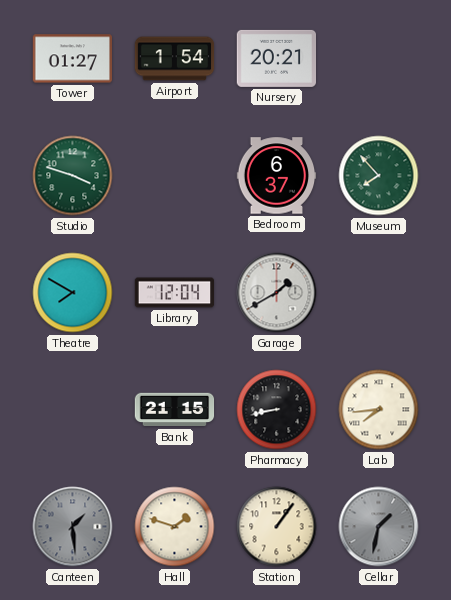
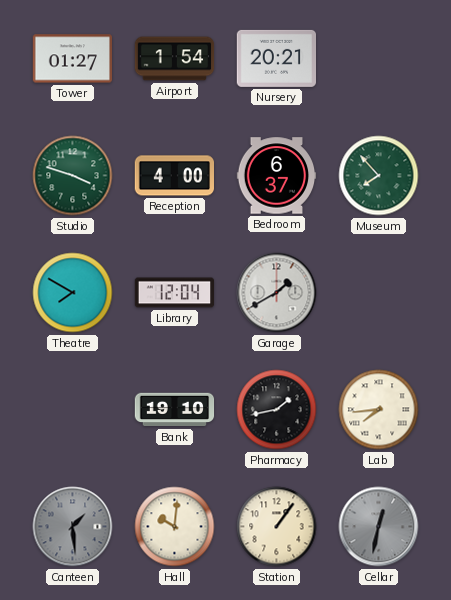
Reception: none -> 4:00 (175, 176)
Bank: 21:15 -> 19:10 (175, 410)
Pharmacy: 8:43 -> 1:43 (277, 410)
Hall: 1:48 -> 10:01 (175, 527)
Cellar: 1:32 -> 12:32 (379, 527)
